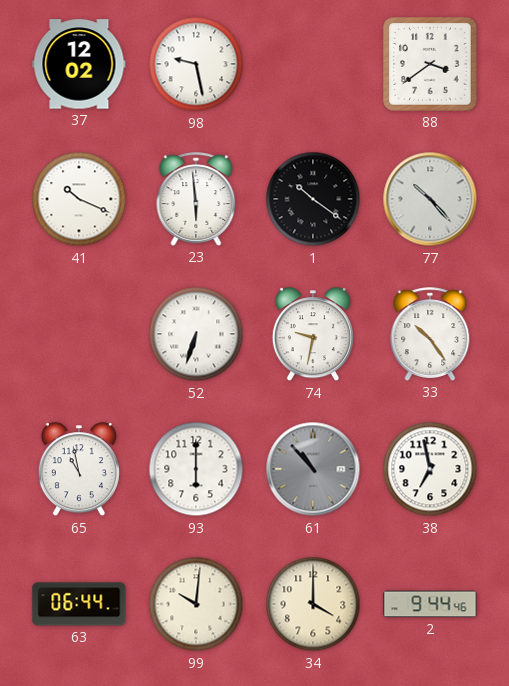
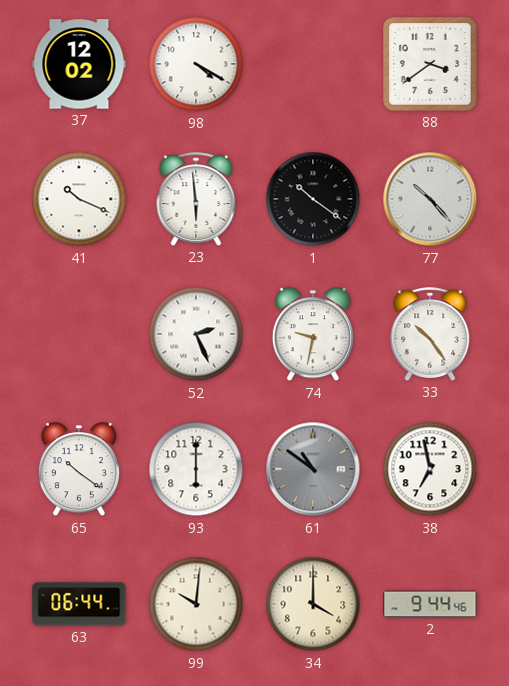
98: 9:28 -> 4:20 (196, 64)
52: 6:33 -> 2:26 (196, 334)
65: 10:58 -> 10:21 (79, 470)
61: 10:53 -> 10:51 (313, 469)
